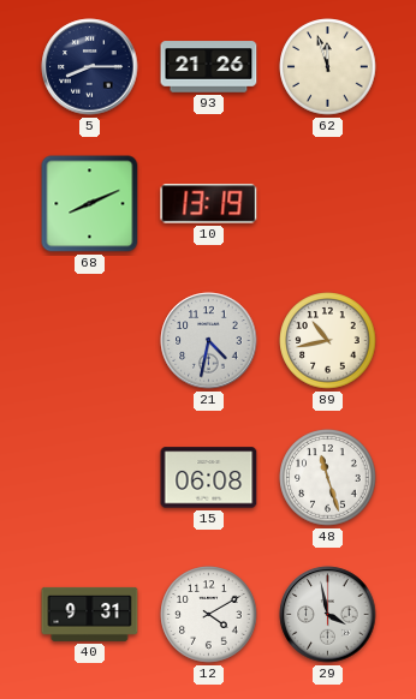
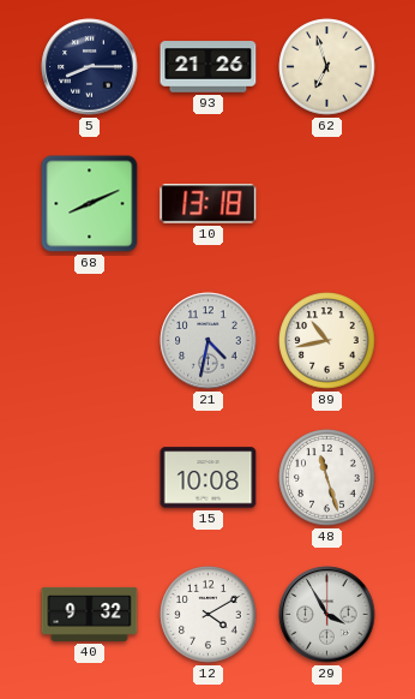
62: 11:57 -> 6:57 (327, 67)
10: 13:19 -> 13:18 (209, 204)
15: 06:08 -> 10:08 (209, 478)
40: 9:31 -> 9:32 (90, 614)
29: 3:58 -> 3:55 (327, 615)
